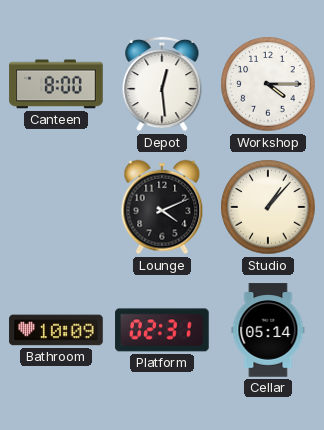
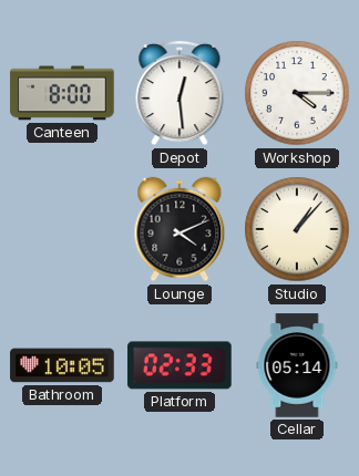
Bathroom: 10:09 -> 10:05 (62, 365)
Platform: 02:31 -> 02:33 (179, 365)
